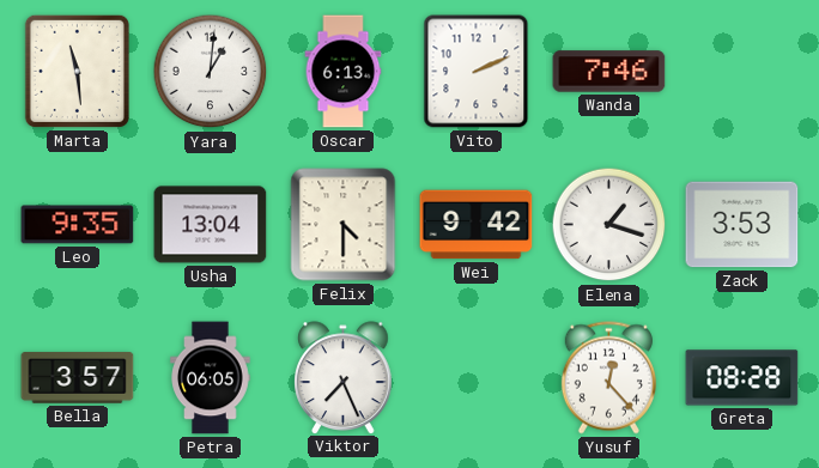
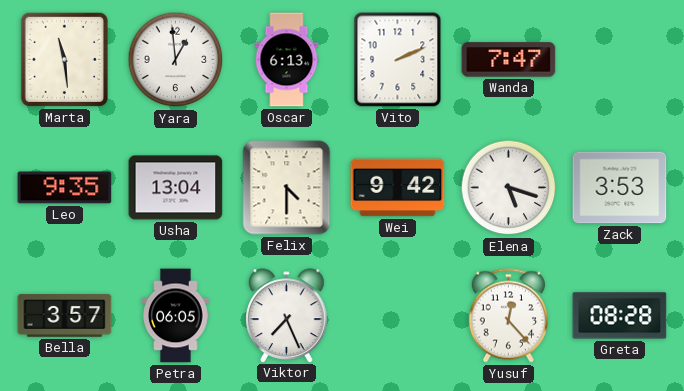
Yara: 1:01 -> 12:59 (176, 60)
Wanda: 7:46 -> 7:47 (509, 60)
Elena: 1:18 -> 5:18 (509, 188)
